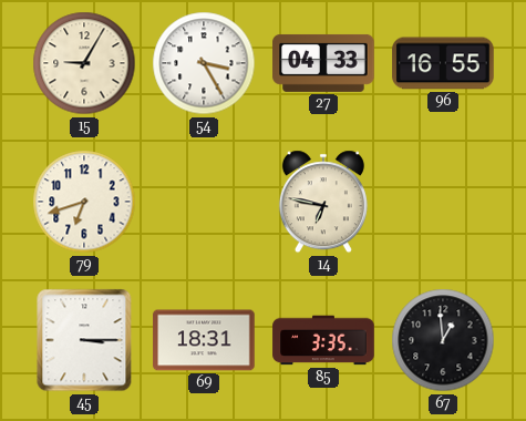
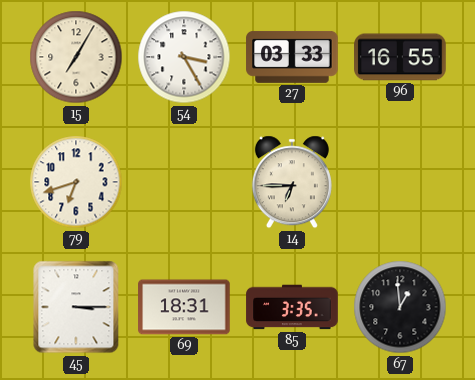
15: 9:05 -> 7:05 (76, 57)
27: 04:33 -> 03:33 (292, 57)
14: 6:47 -> 6:45 (292, 182)
